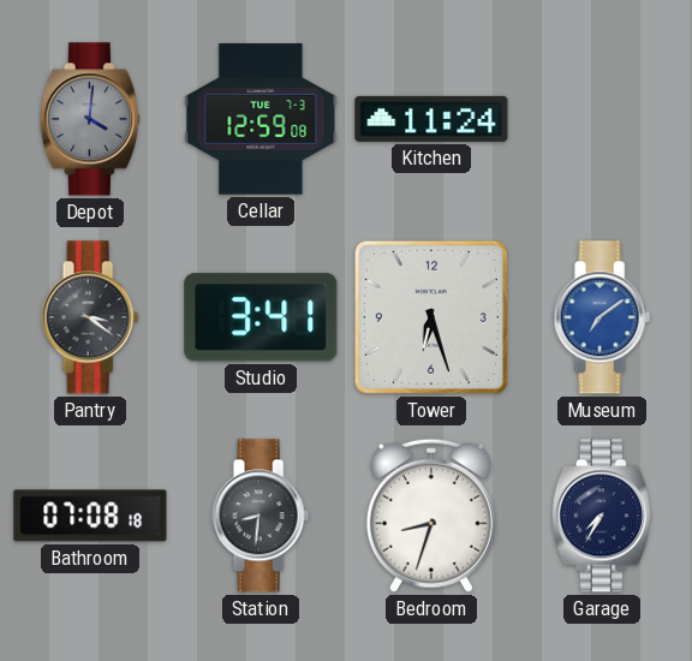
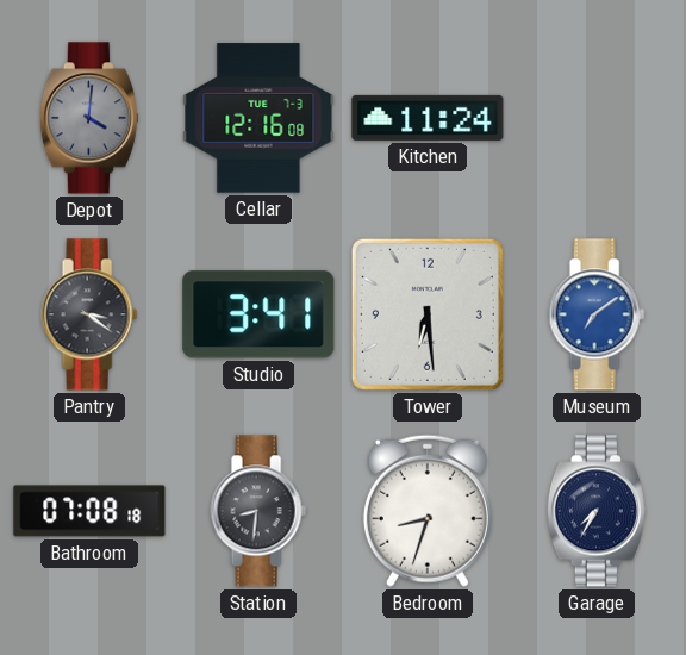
Cellar: 12:59 -> 12:16 (258, 118)
Tower: 6:27 -> 6:29 (428, 314)
